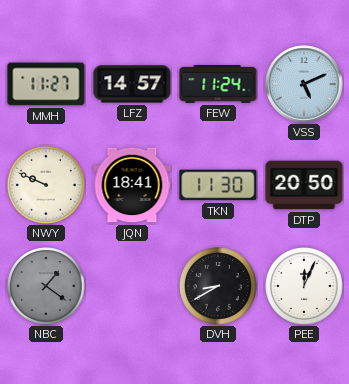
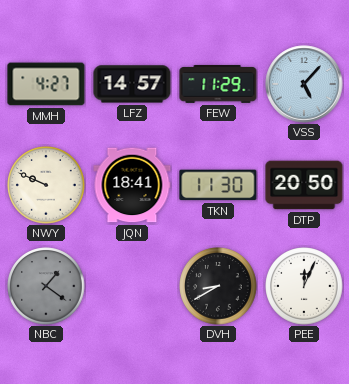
MMH: 11:27 -> 4:27 (46, 84)
FEW: 11:24 -> 11:29 (218, 84)
VSS: 5:11 -> 5:07 (304, 84)
